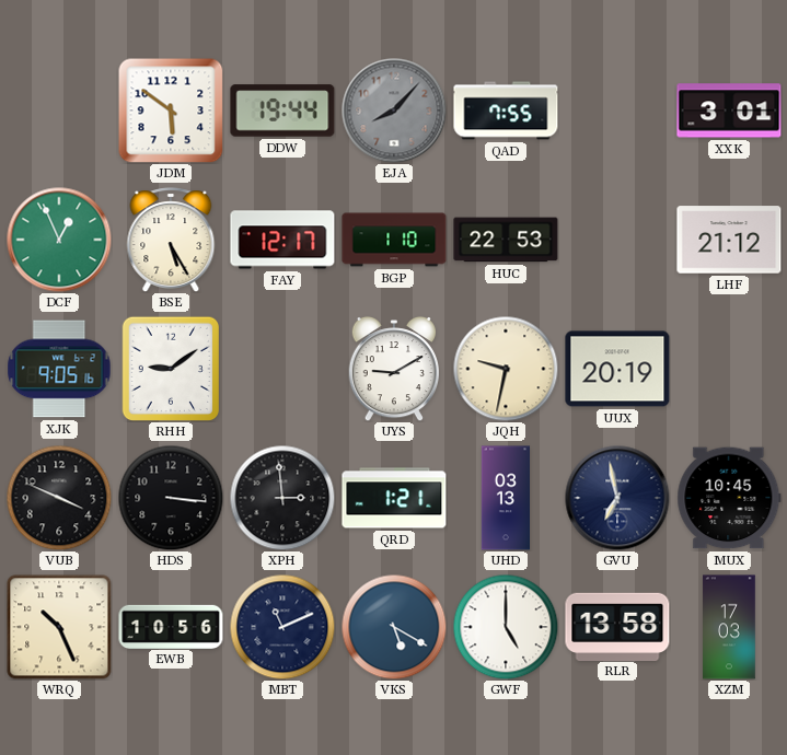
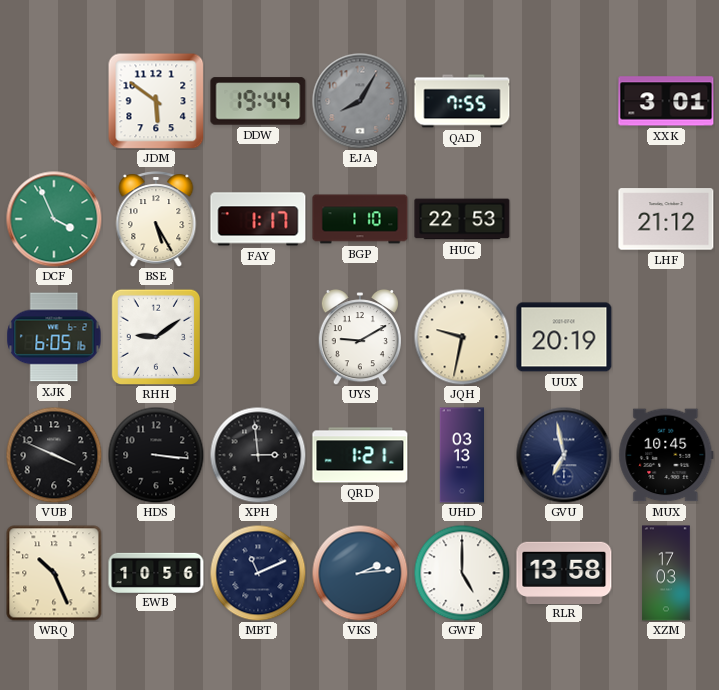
EJA: 8:07 -> 8:05 (360, 101)
DCF: 12:56 -> 3:56 (54, 219)
FAY: 12:17 -> 1:17 (258, 219)
XJK: 9:05 -> 6:05 (54, 337)
VKS: 5:20 -> 2:14 (360, 573)
